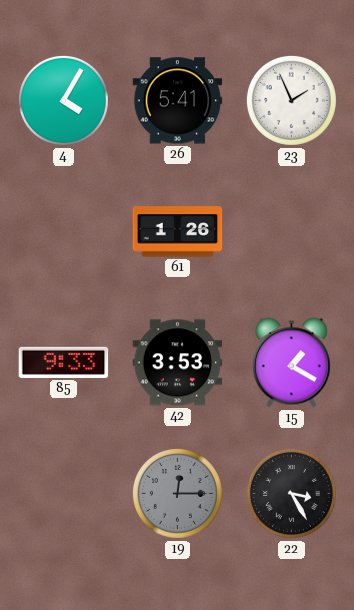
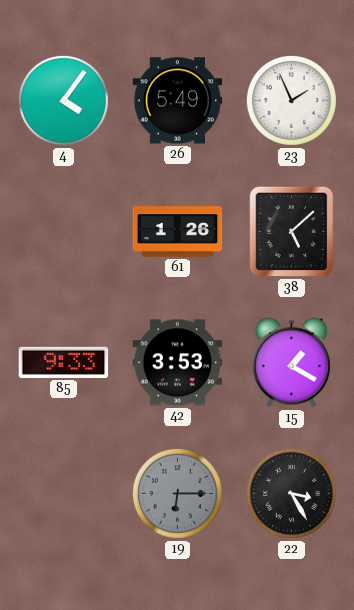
4: 4:05 -> 4:06 (63, 100)
26: 5:41 -> 5:49 (178, 101)
38: none -> 5:08 (292, 232)
19: 12:15 -> 6:15 (177, 493)
